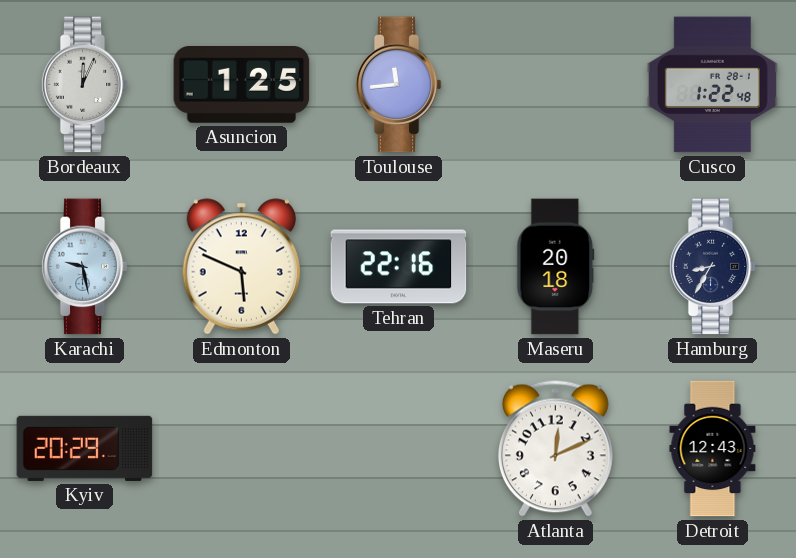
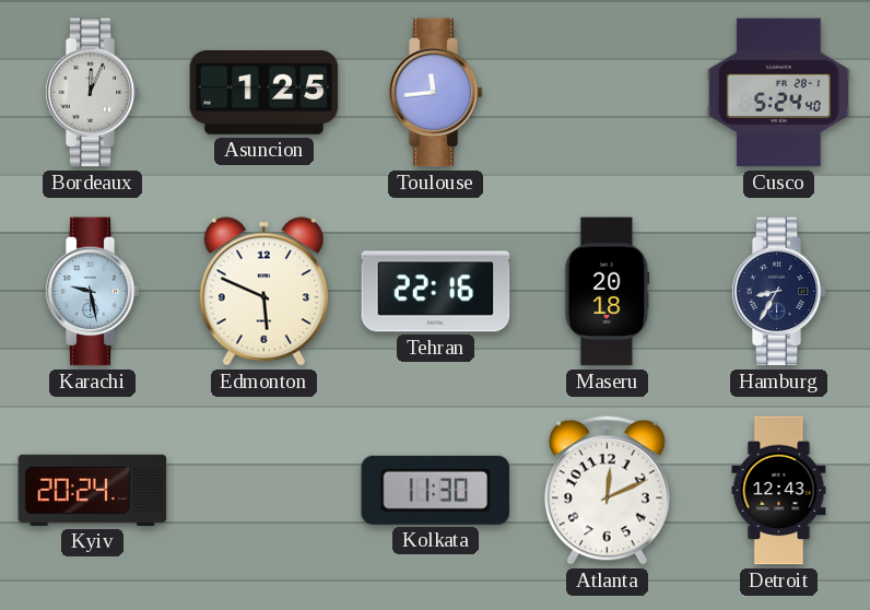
Cusco: 1:22 -> 5:24 (778, 93)
Kyiv: 20:29 -> 20:24 (93, 490)
Kolkata: none -> 11:30 (436, 490)
